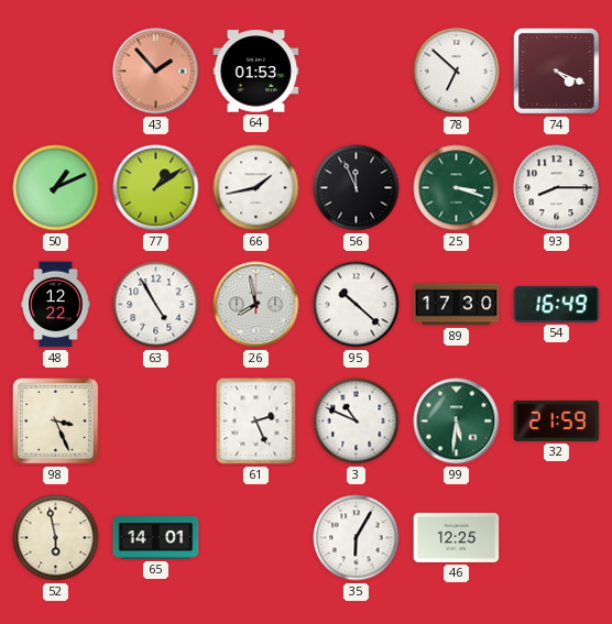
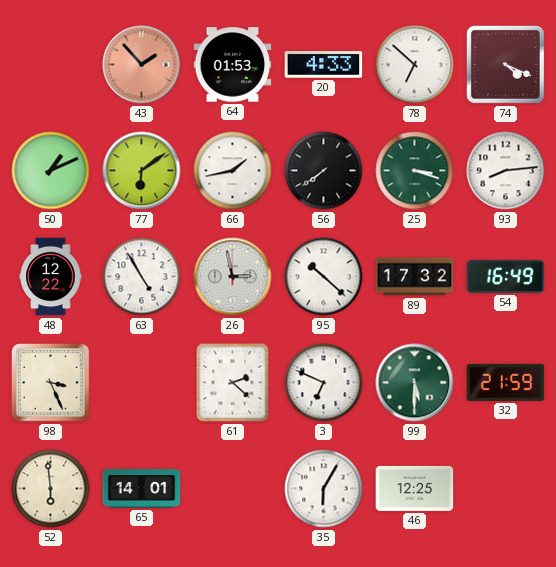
20: none -> 4:33 (324, 65)
77: 1:09 -> 6:09 (142, 171)
56: 11:56 -> 7:39 (324, 171)
93: 8:15 -> 8:14 (506, 171)
26: 7:58 -> 2:58 (233, 277)
89: 17:30 -> 17:32 (415, 277)
61: 2:26 -> 2:22 (233, 383)
3: 10:49 -> 6:49 (324, 383)
99: 5:31 -> 5:30 (415, 383)
52: 5:58 -> 5:59 (51, 489)
